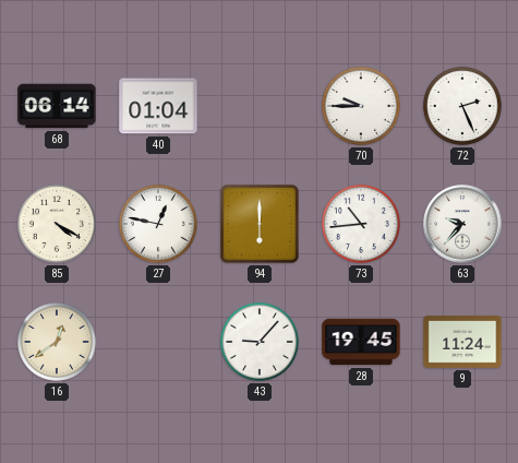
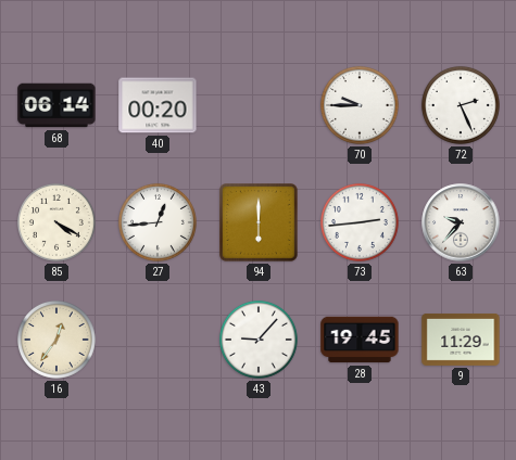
40: 01:04 -> 00:20 (158, 105)
27: 12:47 -> 12:44 (158, 222)
73: 10:44 -> 2:44 (360, 222)
16: 12:39 -> 12:36 (56, 340)
9: 11:24 -> 11:29 (461, 340)
